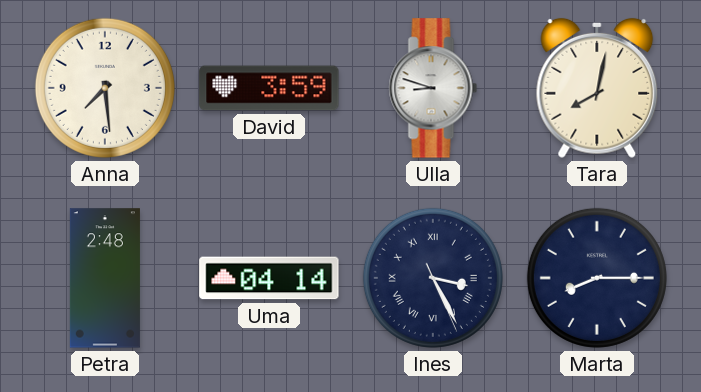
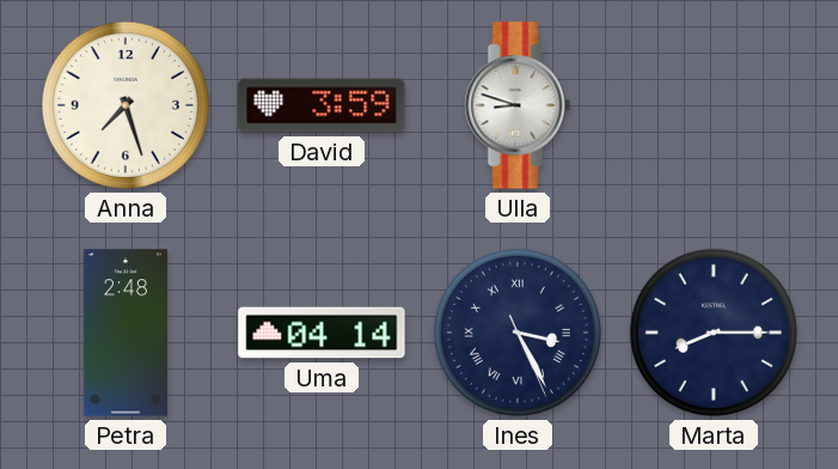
Anna: 7:29 -> 7:27 (126, 105)
Tara: 8:02 -> none (597, 88)
